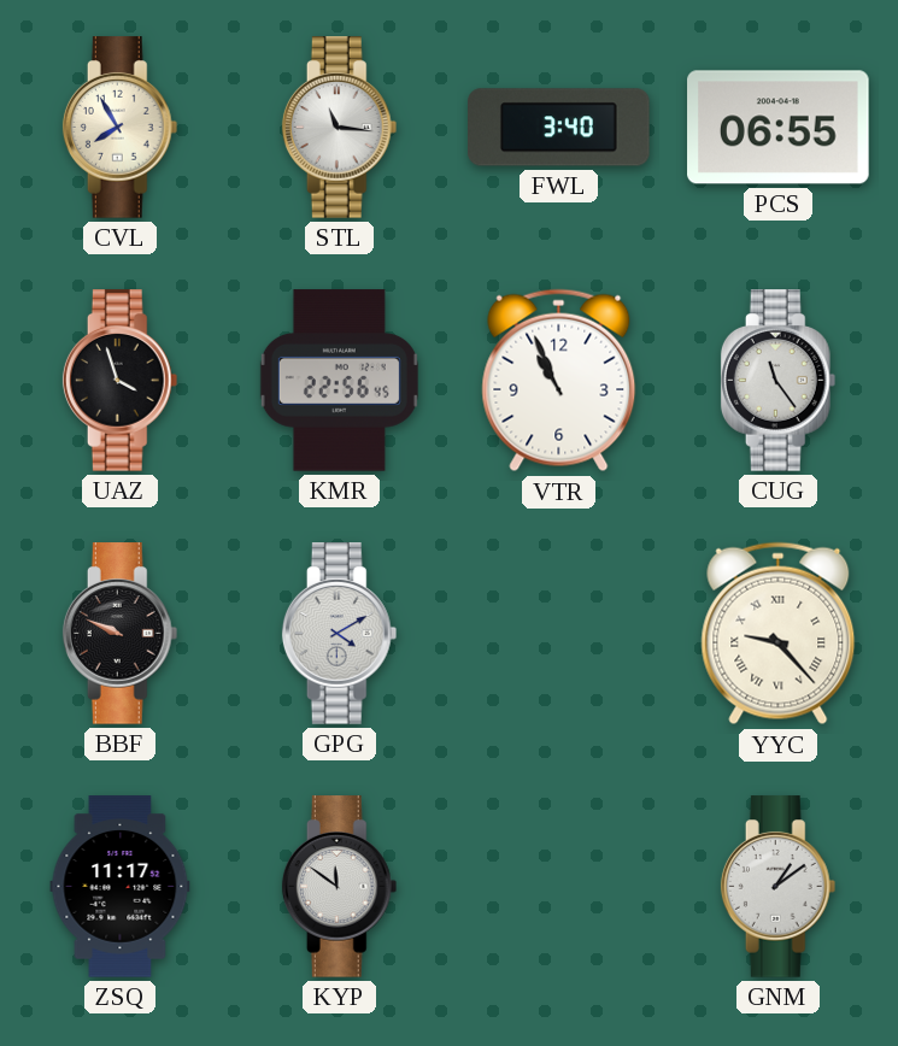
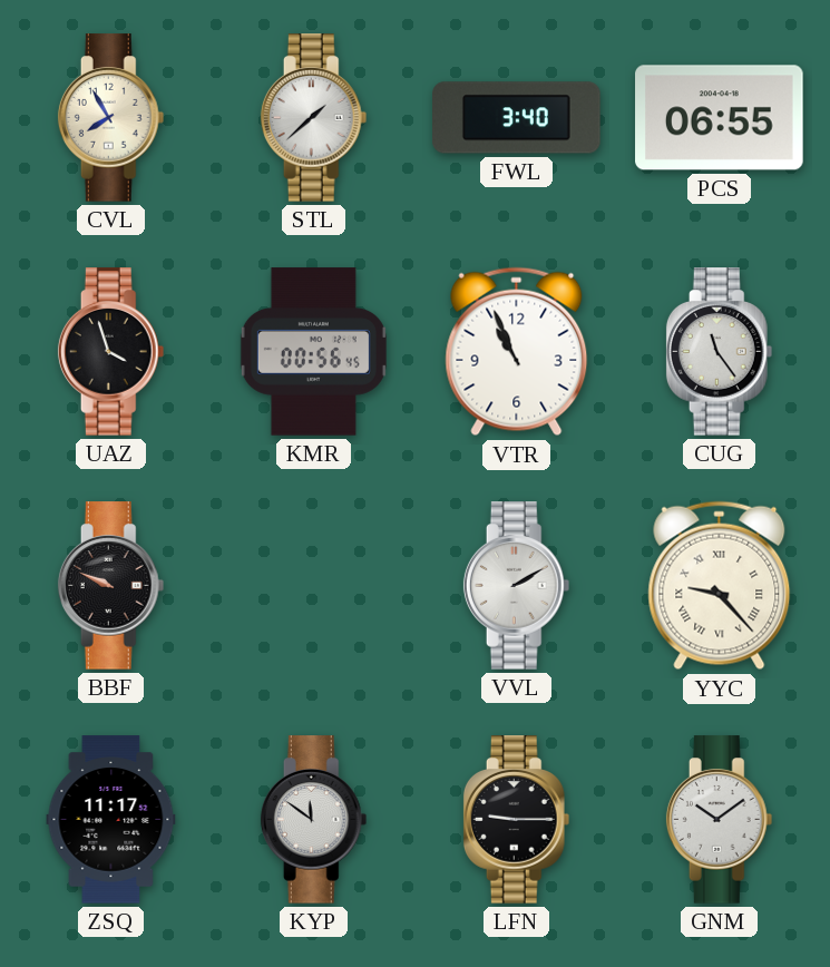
STL: 11:16 -> 1:38 (314, 118)
KMR: 22:56 -> 00:56 (313, 352)
GPG: 4:10 -> none (340, 634)
VVL: none -> 2:10 (517, 586)
LFN: none -> 9:15 (517, 820)
GNM: 1:09 -> 10:09 (720, 820)
